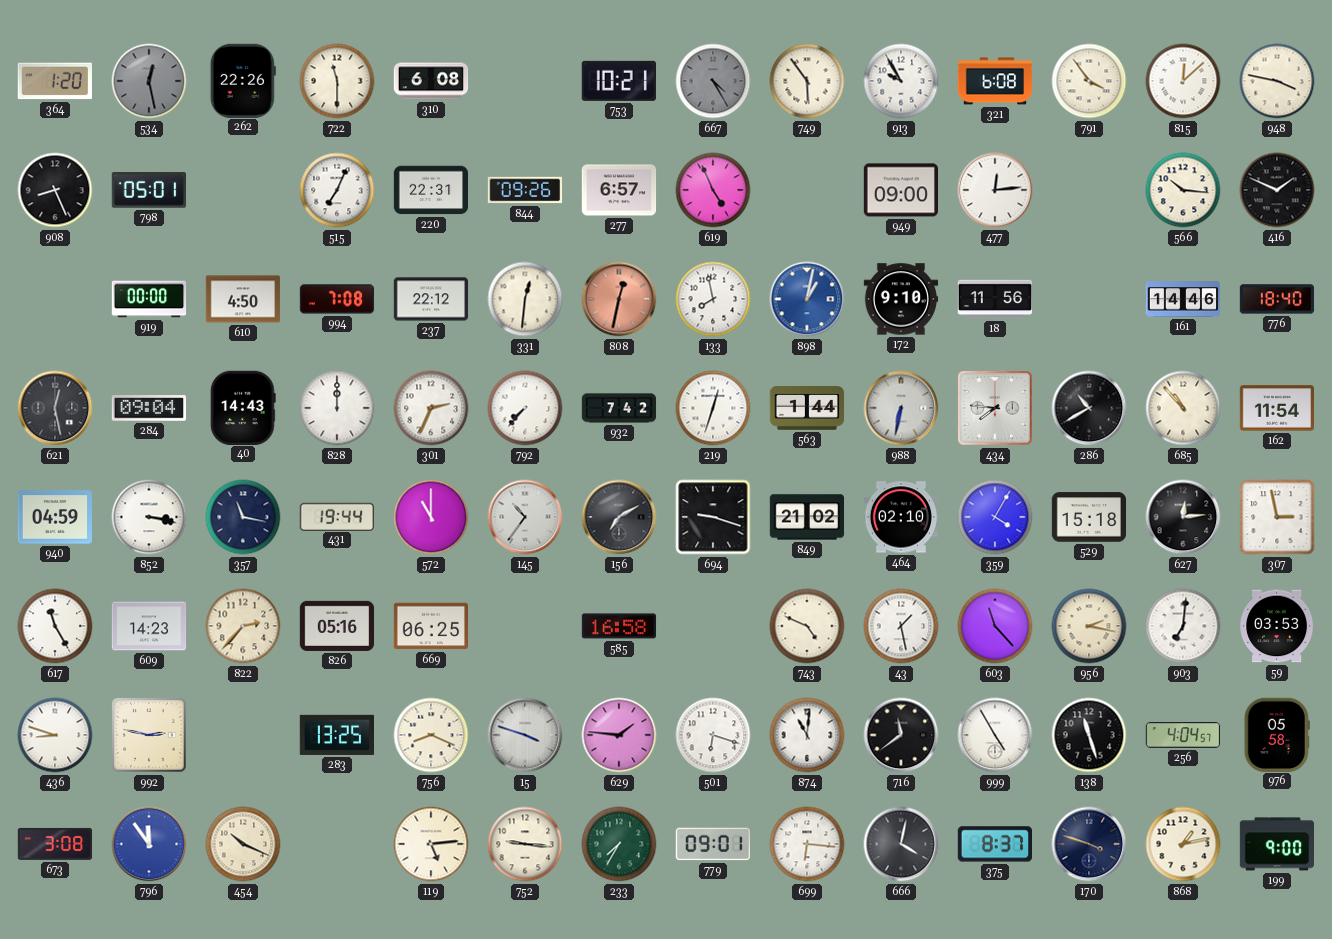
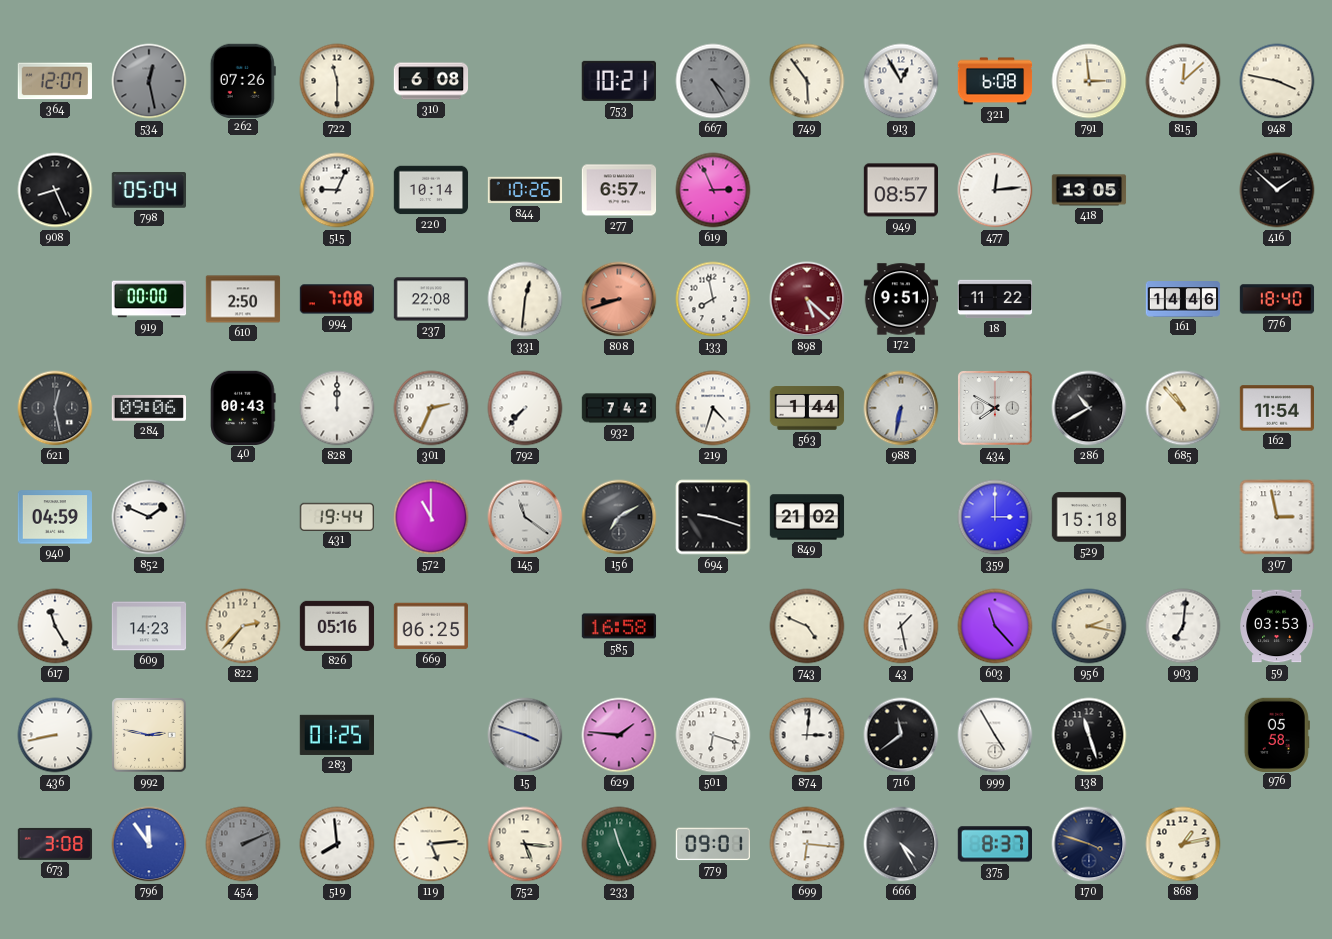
364: 1:20 -> 12:07 (55, 81)
262: 22:26 -> 07:26 (243, 80)
913: 9:55 -> 12:55 (901, 81)
791: 3:54 -> 2:59 (1089, 81)
798: 05:01 -> 05:04 (148, 190)
515: 7:04 -> 9:04 (337, 190)
220: 22:31 -> 10:14 (431, 190)
844: 09:26 -> 10:26 (525, 190)
619: 4:56 -> 2:56 (713, 190)
949: 09:00 -> 08:57 (900, 190)
418: none -> 13:05 (1089, 190)
566: 10:16 -> none (1183, 190)
416: 1:49 -> 1:52 (1277, 190)
610: 4:50 -> 2:50 (243, 299)
237: 22:12 -> 22:08 (431, 299)
808: 12:32 -> 8:42 (619, 299)
898: 1:02 -> 5:22 (807, 299)
898 dial: blue -> burgundy (807, 299)
172: 9:10 -> 9:51 (901, 299)
18: 11:56 -> 11:22 (995, 299)
284: 09:04 -> 09:06 (148, 408)
40: 14:43 -> 00:43 (243, 407)
219: 12:33 -> 4:33 (713, 408)
434: 7:46 -> 7:50 (995, 408)
852: 3:17 -> 1:49 (149, 517)
357: 11:17 -> none (243, 517)
145: 10:36 -> 11:21 (525, 517)
464: 02:10 -> none (901, 517)
359: 4:05 -> 3:00 (995, 517)
627: 12:14 -> none (1183, 517)
436: 8:48 -> 8:43 (55, 735)
283: 13:25 -> 01:25 (336, 735)
756: 8:19 -> none (431, 735)
874: 11:01 -> 3:01 (807, 735)
256: 4:04 -> none (1183, 735)
454: 10:19 -> 2:11 (243, 844)
454 dial: cream -> grey (243, 844)
519: none -> 7:59 (337, 844)
752: 9:16 -> 5:16 (525, 844)
233: 7:35 -> 11:26 (619, 844)
666: 4:02 -> 4:25 (901, 844)
199: 9:00 -> none (1276, 844)
